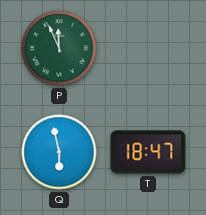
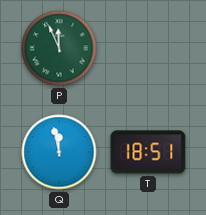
Q: 5:58 -> 11:58 (59, 152)
T: 18:47 -> 18:51 (148, 152)
